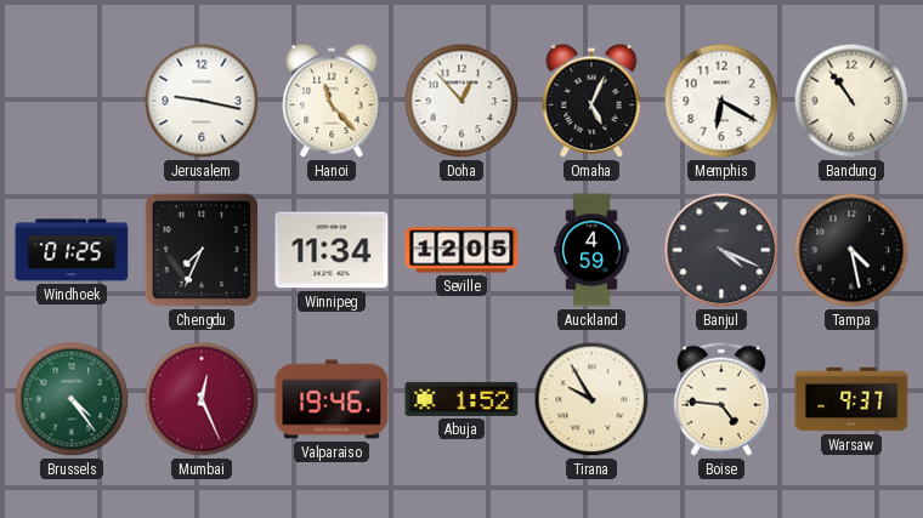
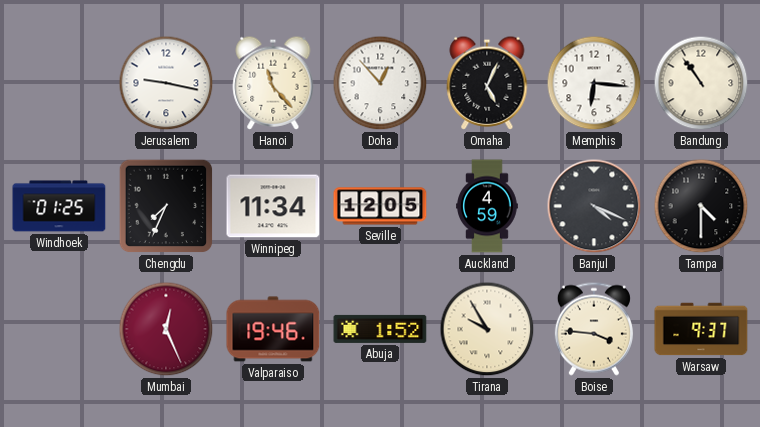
Memphis: 6:20 -> 6:16 (594, 83)
Tampa: 4:28 -> 4:30 (701, 206)
Brussels: 4:24 -> none (72, 399)
Boise: 4:46 -> 3:46 (594, 329)
